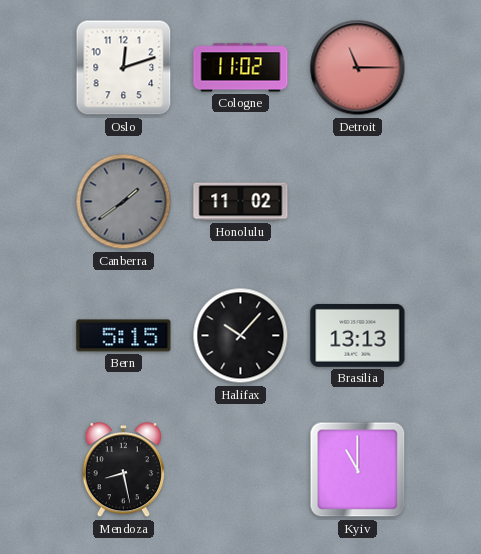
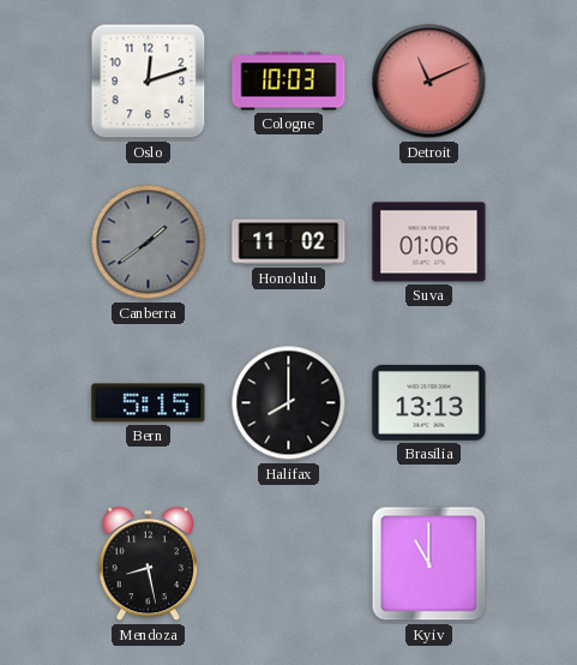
Cologne: 11:02 -> 10:03 (289, 82)
Detroit: 11:15 -> 11:11 (429, 82)
Suva: none -> 01:06 (429, 242)
Halifax: 10:07 -> 8:00 (289, 403)
